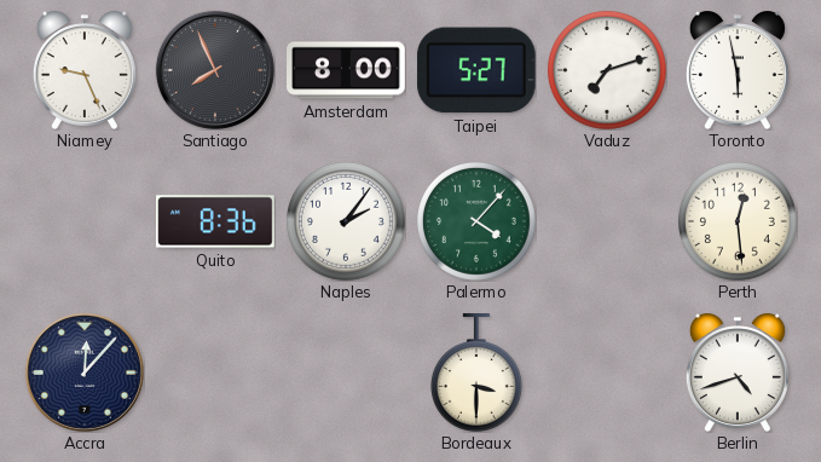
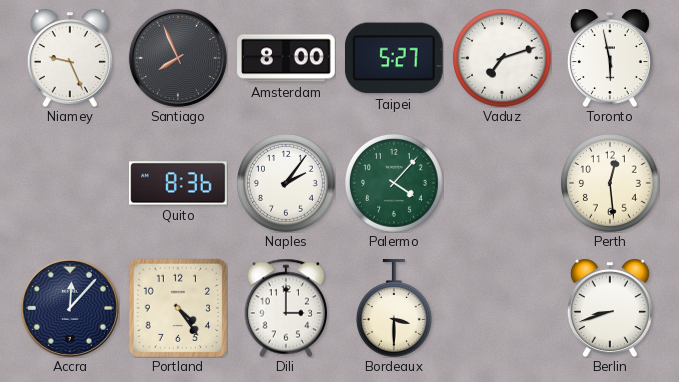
Portland: none -> 4:24 (177, 307)
Dili: none -> 3:00 (286, 308)
Berlin: 4:42 -> 8:42 (610, 308)
